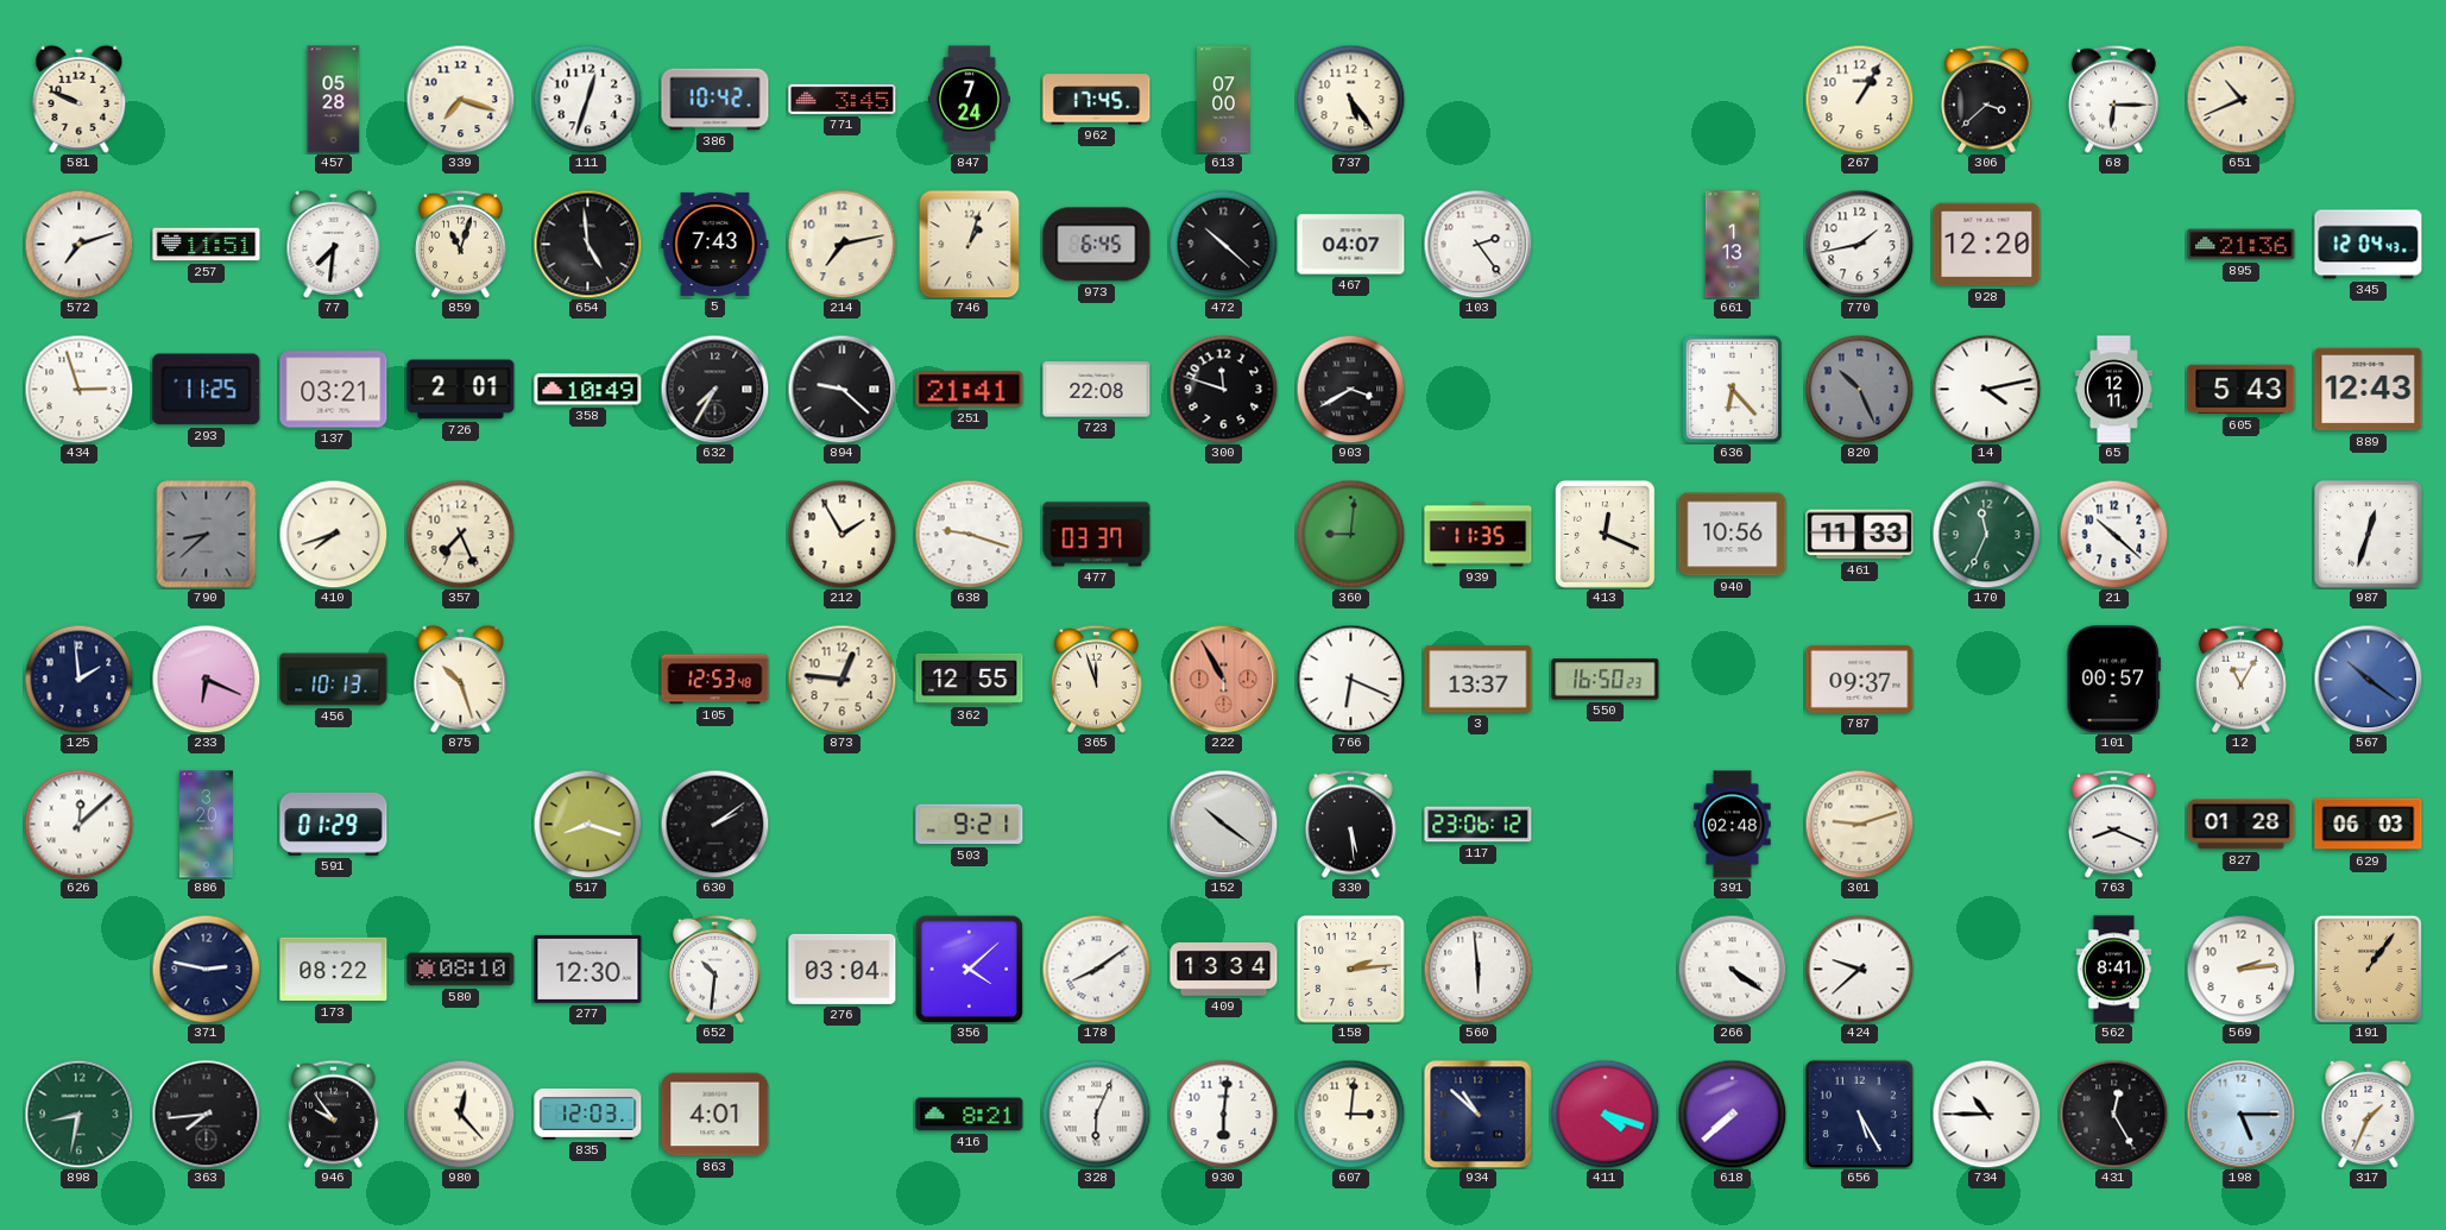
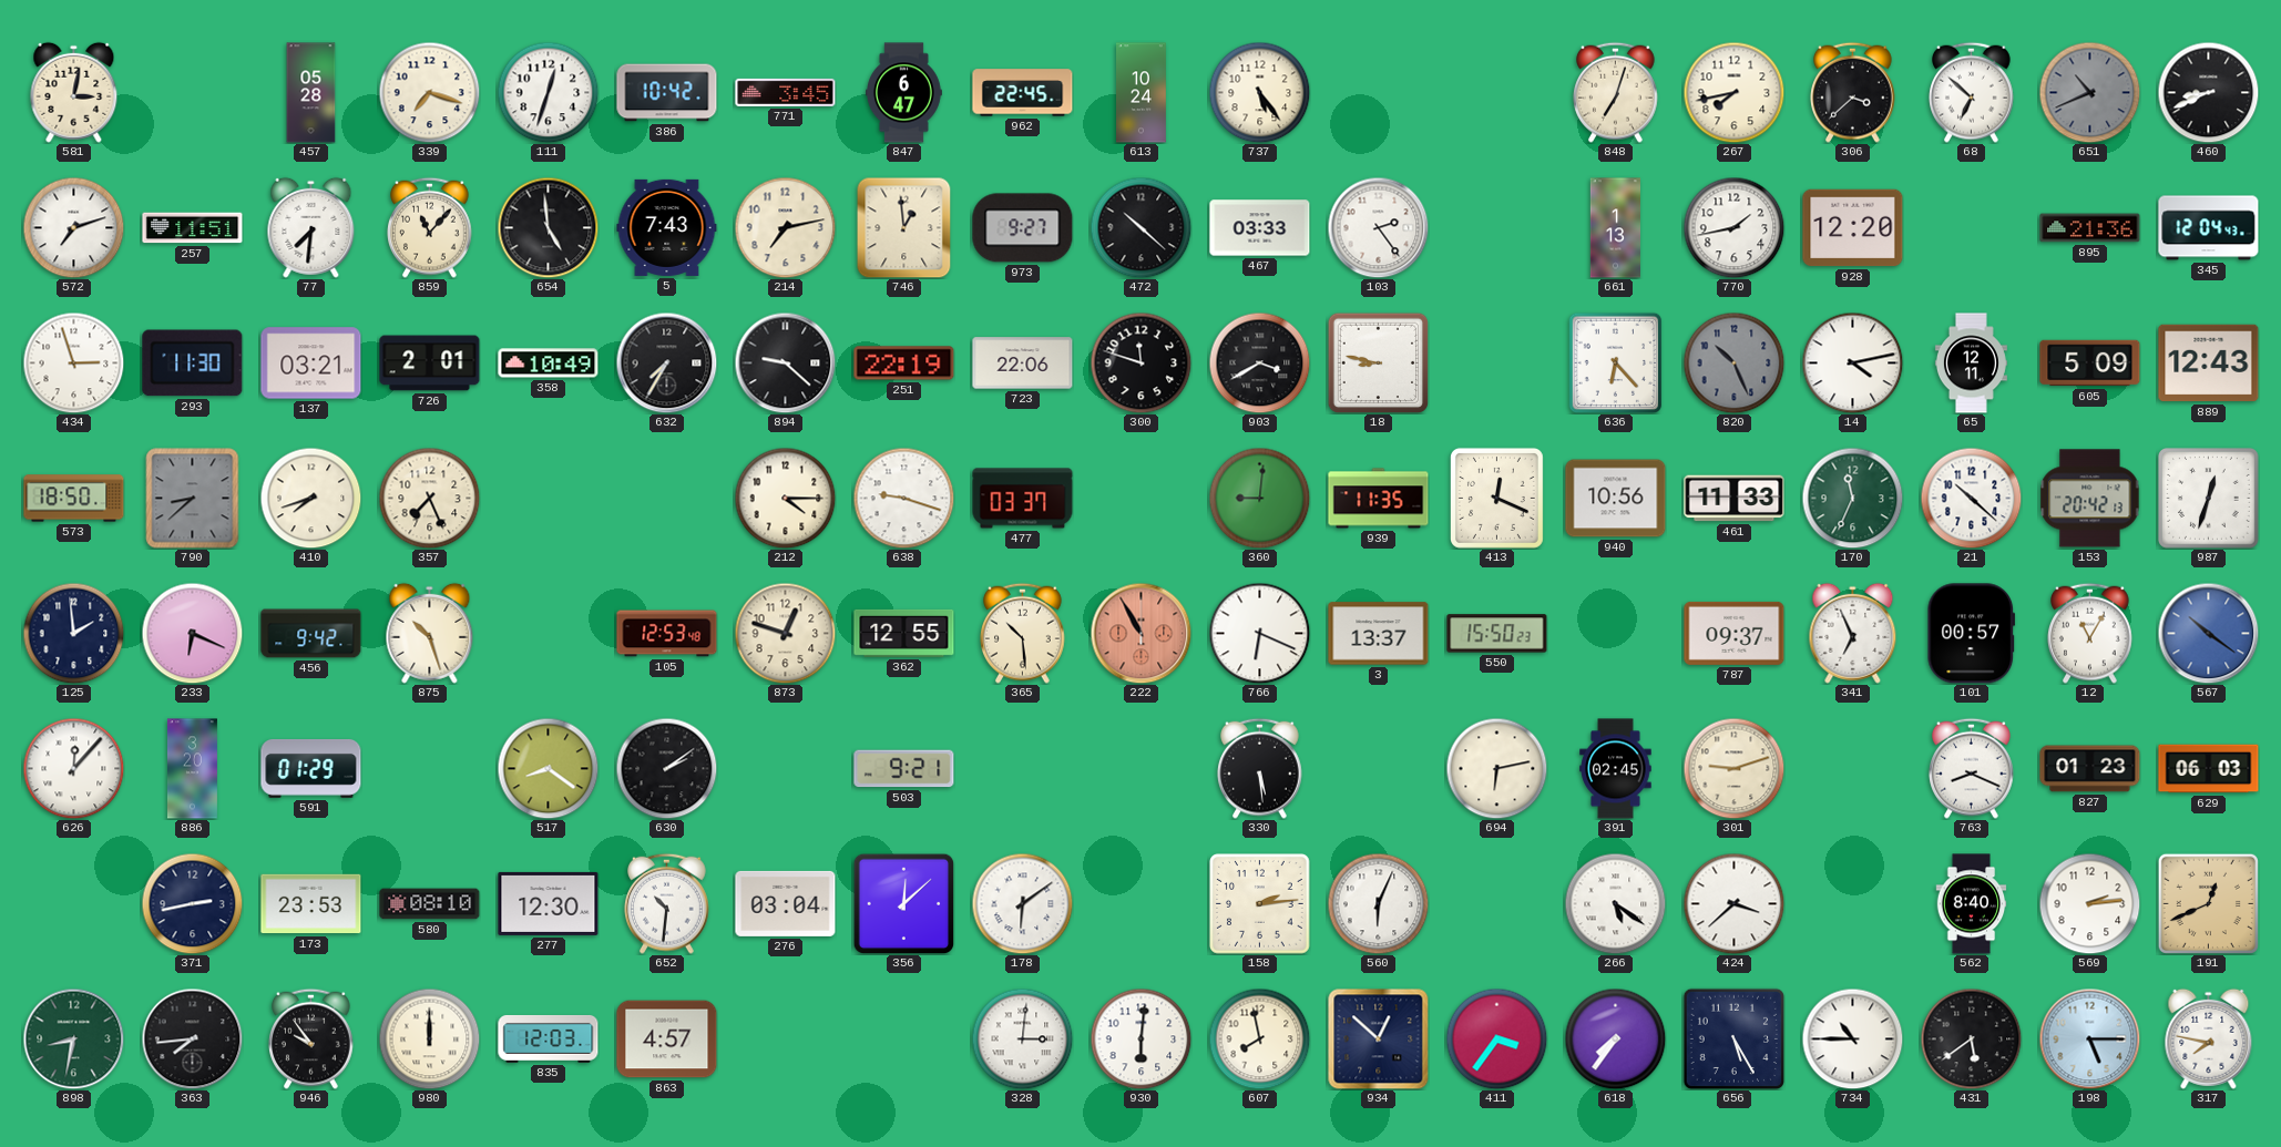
581: 9:49 -> 3:02 (74, 92)
847: 7:24 -> 6:47 (904, 93)
962: 17:45 -> 22:45 (1023, 93)
613: 07:00 -> 10:24 (1142, 93)
848: none -> 7:03 (1616, 92)
267: 1:05 -> 7:43 (1733, 92)
68: 6:15 -> 6:52 (1972, 92)
651 dial: cream -> grey (2089, 92)
460: none -> 8:41 (2208, 92)
859: 11:03 -> 11:07 (430, 227)
746: 1:03 -> 12:59 (904, 227)
973: 6:45 -> 9:27 (1023, 228)
467: 04:07 -> 03:33 (1260, 228)
293: 11:25 -> 11:30 (193, 363)
251: 21:41 -> 22:19 (904, 363)
723: 22:08 -> 22:06 (1023, 363)
18: none -> 8:47 (1378, 362)
605: 5:43 -> 5:09 (2090, 363)
573: none -> 18:50 (74, 499)
212: 1:55 -> 4:15 (785, 498)
153: none -> 20:42 (2090, 499)
456: 10:13 -> 9:42 (311, 634)
873: 12:46 -> 12:48 (785, 633)
365: 11:57 -> 10:29 (1023, 633)
550: 16:50 -> 15:50 (1497, 634)
341: none -> 6:56 (1853, 633)
626: 12:08 -> 12:07 (73, 768)
517: 8:18 -> 8:21 (548, 768)
152: 10:21 -> none (1223, 824)
117: 23:06 -> none (1479, 825)
694: none -> 6:13 (1496, 768)
391: 02:48 -> 02:45 (1616, 769)
827: 01:28 -> 01:23 (2090, 769)
371: 2:47 -> 2:43 (192, 903)
173: 08:22 -> 23:53 (311, 904)
356: 4:08 -> 12:08 (903, 903)
178: 8:09 -> 6:09 (1022, 903)
409: 13:34 -> none (1224, 970)
560: 5:59 -> 6:04 (1378, 903)
266: 4:21 -> 5:21 (1615, 903)
424: 9:38 -> 3:38 (1733, 903)
562: 8:41 -> 8:40 (1972, 904)
191: 1:06 -> 12:41 (2208, 903)
980: 12:23 -> 12:00 (429, 1038)
863: 4:01 -> 4:57 (667, 1040)
416: 8:21 -> none (970, 1115)
328: 6:04 -> 3:01 (1022, 1038)
607: 3:01 -> 7:58 (1259, 1038)
934: 10:52 -> 12:52 (1378, 1038)
411: 4:18 -> 3:36 (1496, 1038)
618: 7:38 -> 7:36 (1615, 1038)
431: 12:25 -> 5:39 (1971, 1038)
317: 1:34 -> 7:47 (2209, 1038)
